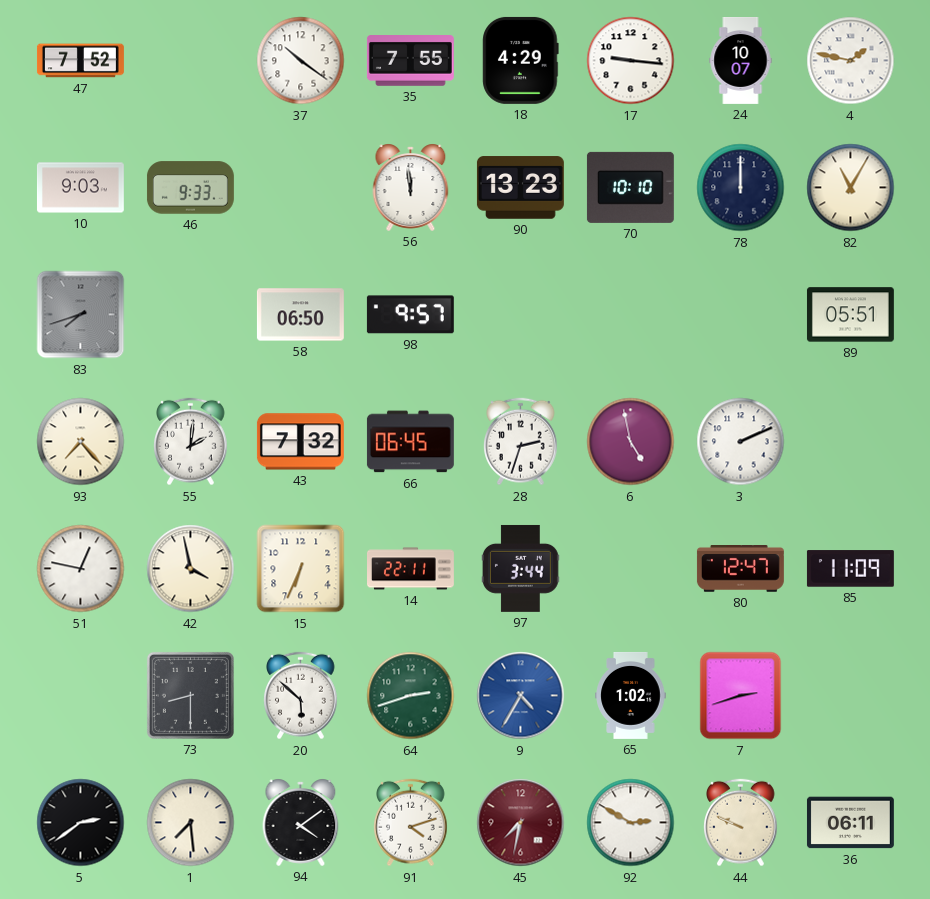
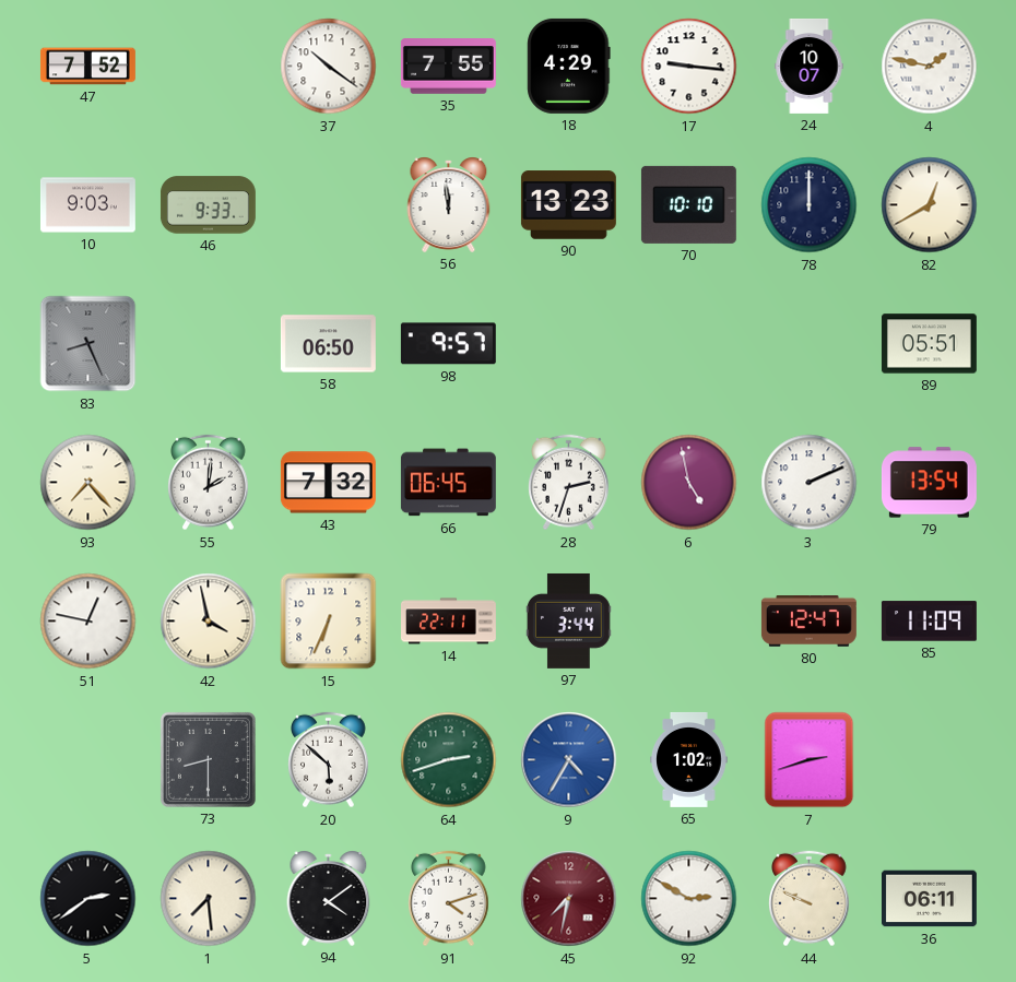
82: 11:05 -> 12:40 (930, 205)
83: 7:42 -> 8:26 (88, 344)
79: none -> 13:54 (929, 483)
